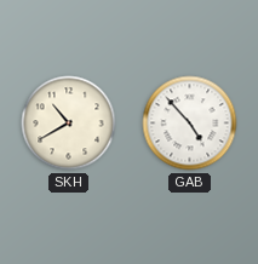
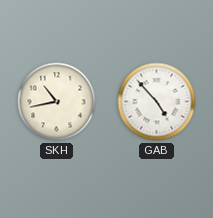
SKH: 10:40 -> 10:43 (57, 102)
